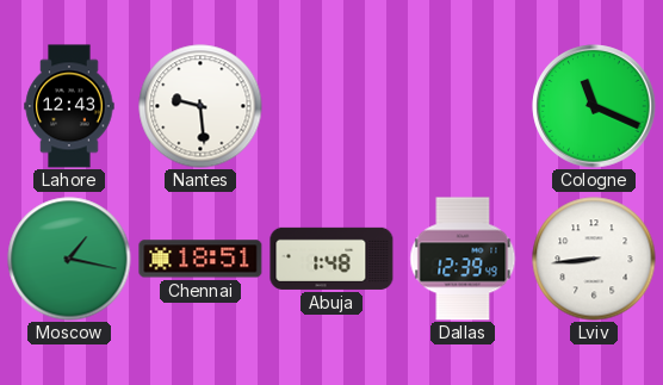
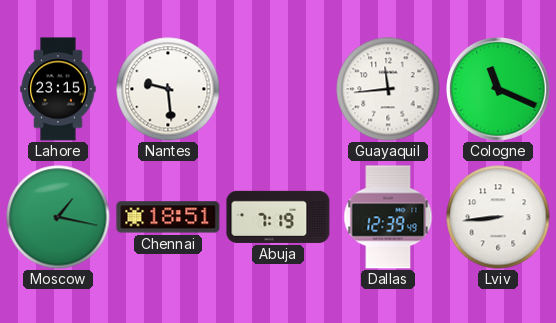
Lahore: 12:43 -> 23:15 (58, 89)
Guayaquil: none -> 11:44 (388, 89)
Abuja: 1:48 -> 7:19 (278, 217)
